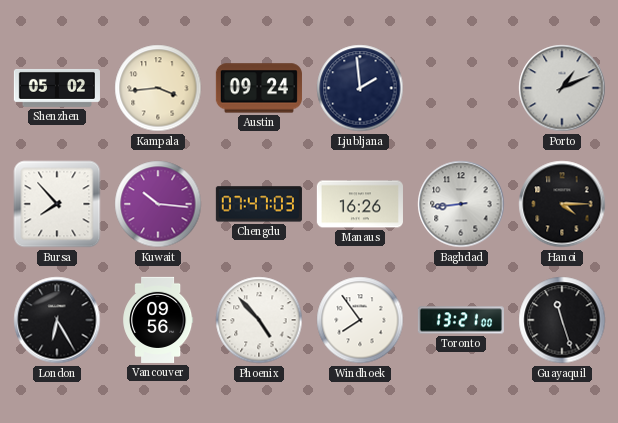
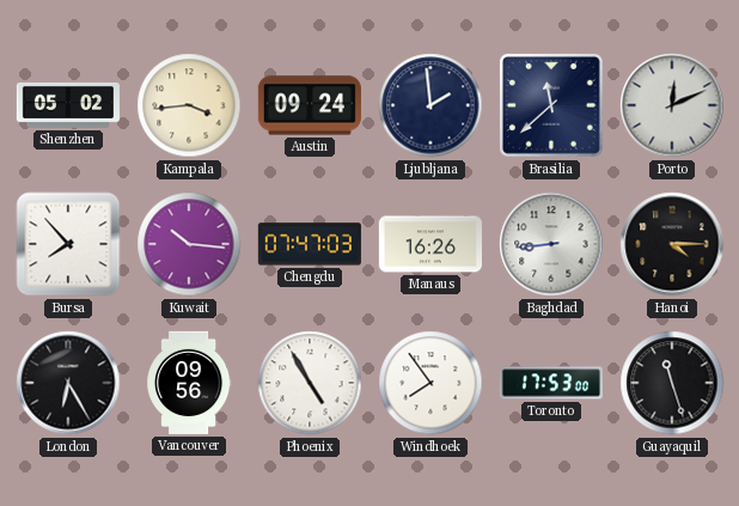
Brasilia: none -> 11:38 (551, 105)
Porto: 1:11 -> 12:11 (672, 105)
Phoenix: 4:53 -> 4:55 (310, 383)
Toronto: 13:21 -> 17:53 (551, 383)
